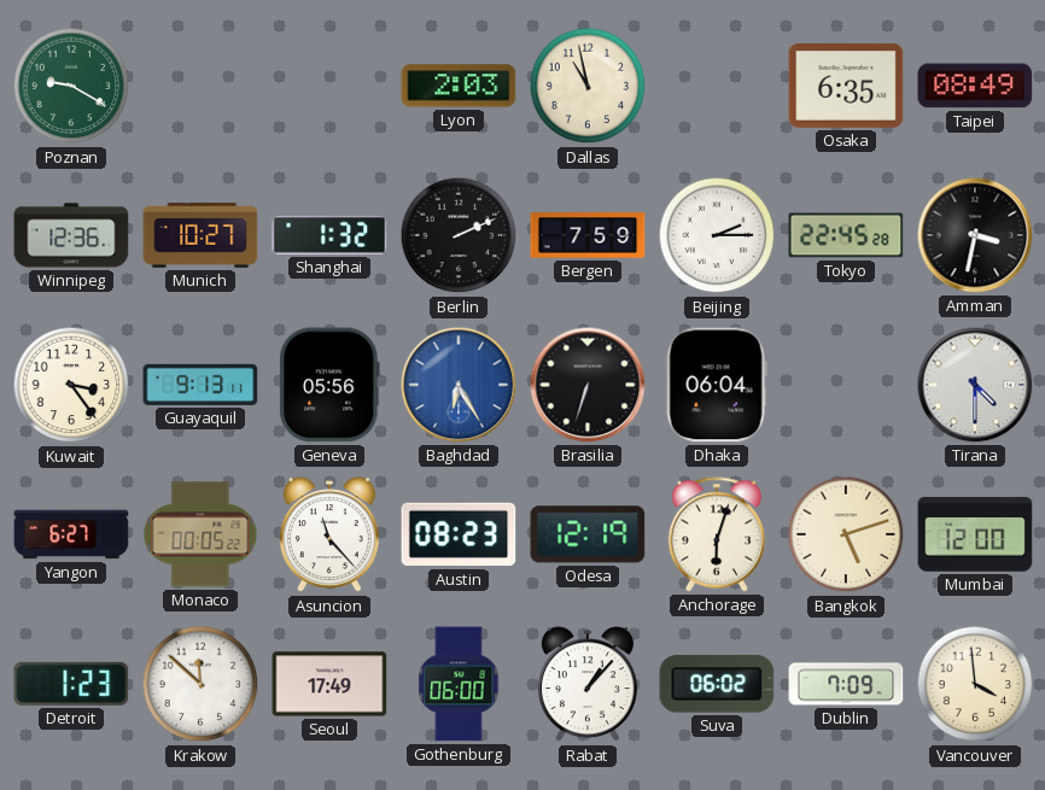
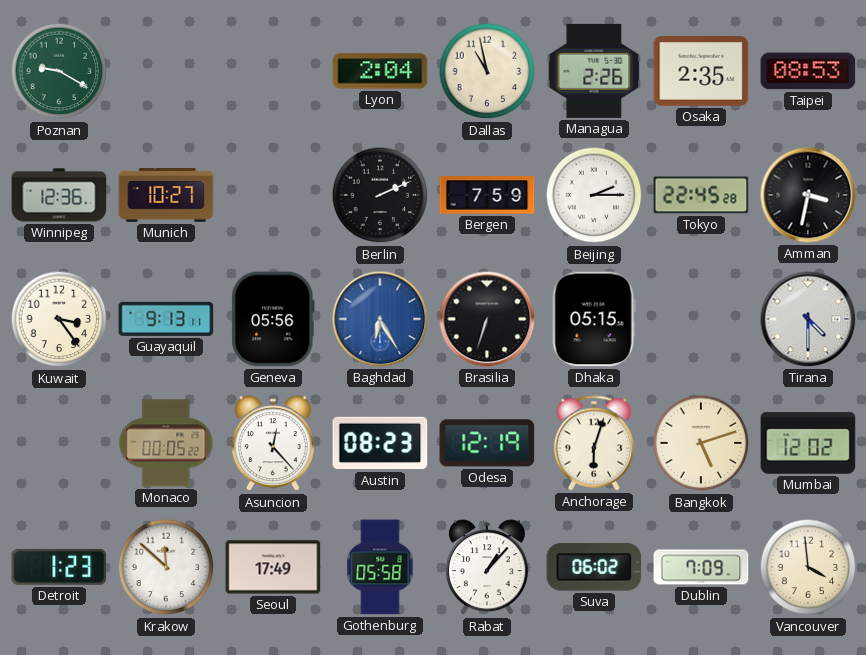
Lyon: 2:03 -> 2:04 (380, 71)
Managua: none -> 2:26 (594, 71)
Osaka: 6:35 -> 2:35 (701, 72)
Taipei: 08:49 -> 08:53 (808, 71)
Shanghai: 1:32 -> none (329, 235)
Dhaka: 06:04 -> 05:15 (594, 319)
Yangon: 6:27 -> none (71, 534)
Asuncion: 11:23 -> 12:23 (273, 444)
Mumbai: 12:00 -> 12:02 (808, 443)
Gothenburg: 06:00 -> 05:58 (380, 567)
